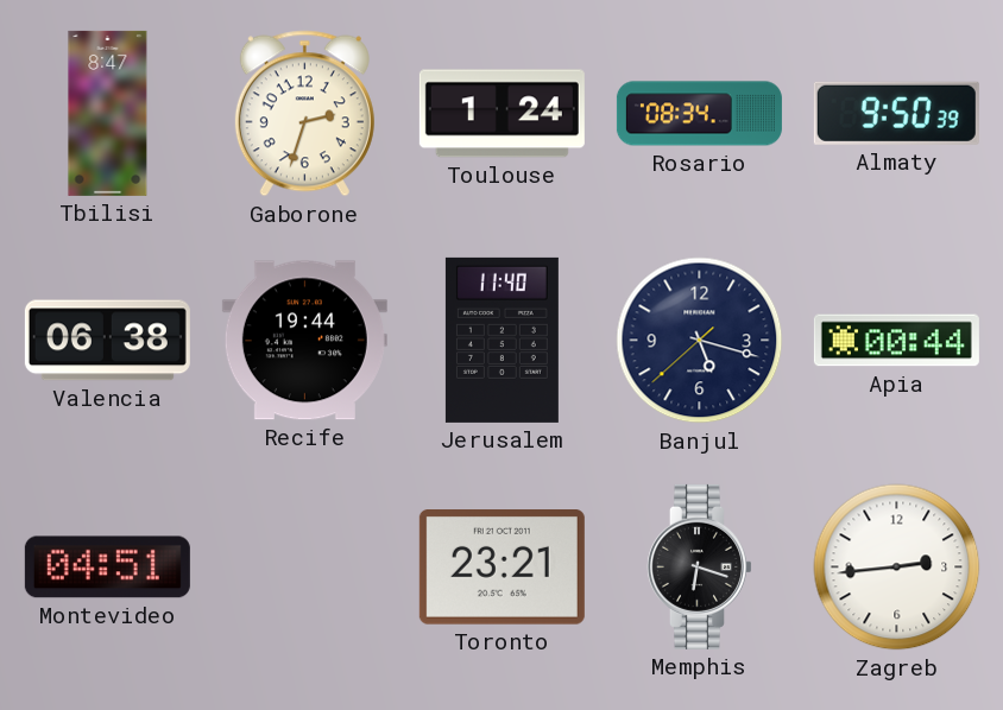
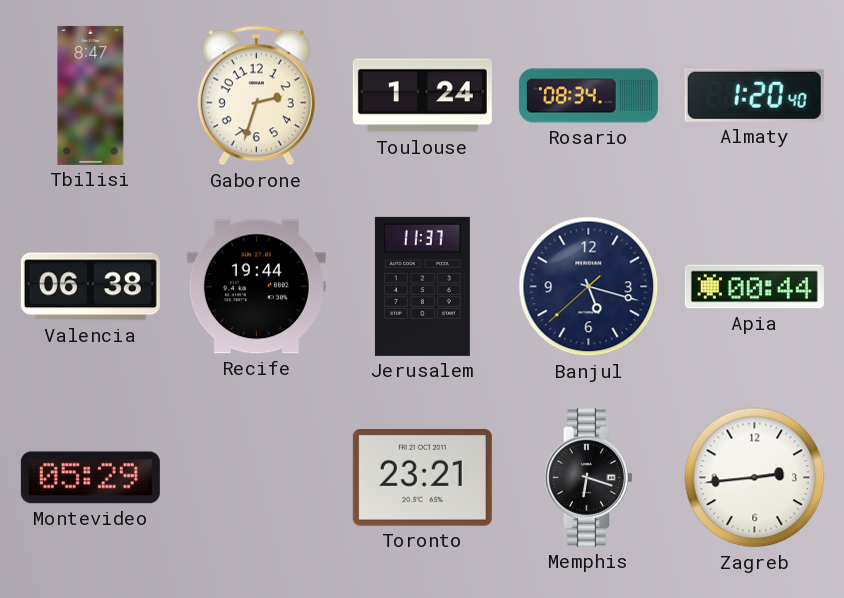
Almaty: 9:50 -> 1:20 (754, 95)
Jerusalem: 11:40 -> 11:37 (422, 286)
Montevideo: 04:51 -> 05:29 (90, 478)
